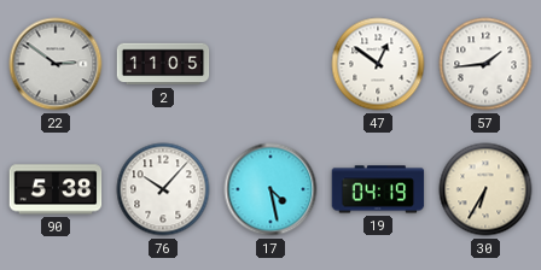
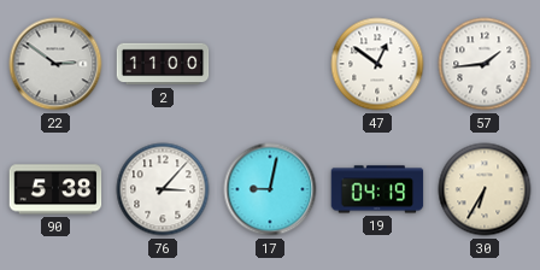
2: 11:05 -> 11:00 (163, 64)
76: 10:07 -> 3:07 (163, 189)
17: 4:28 -> 9:02 (270, 189)
